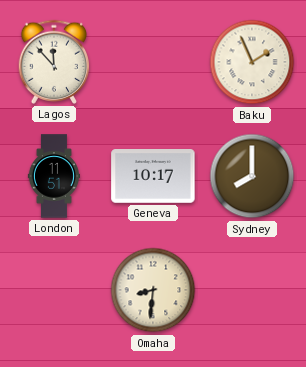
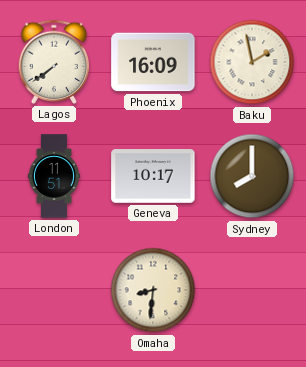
Lagos: 11:53 -> 7:39 (54, 62)
Phoenix: none -> 16:09 (153, 62)
Baku: 1:56 -> 1:58 (252, 62)
